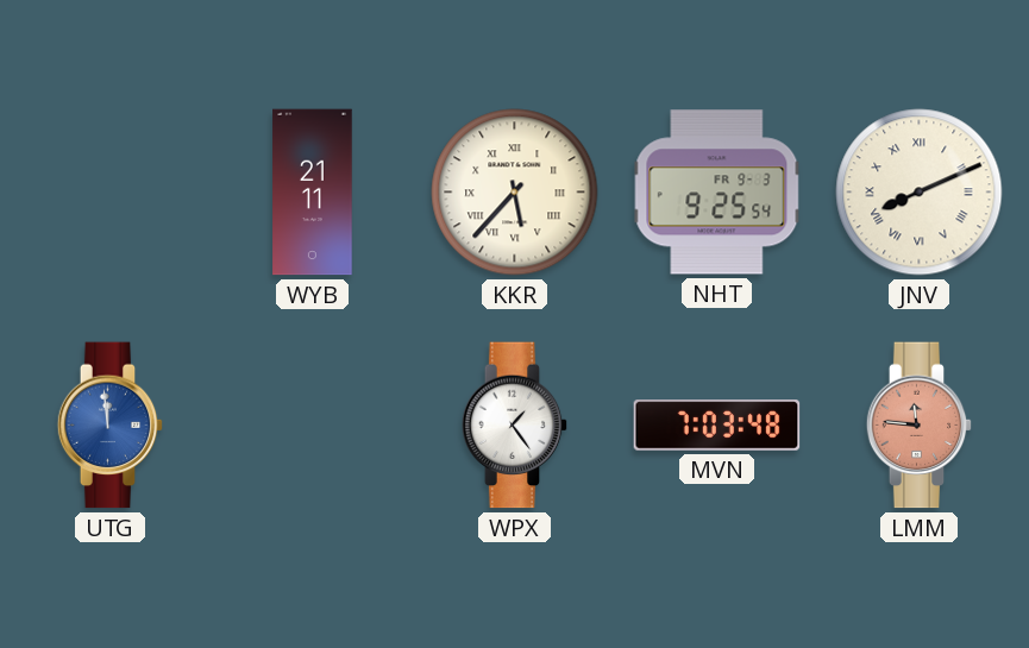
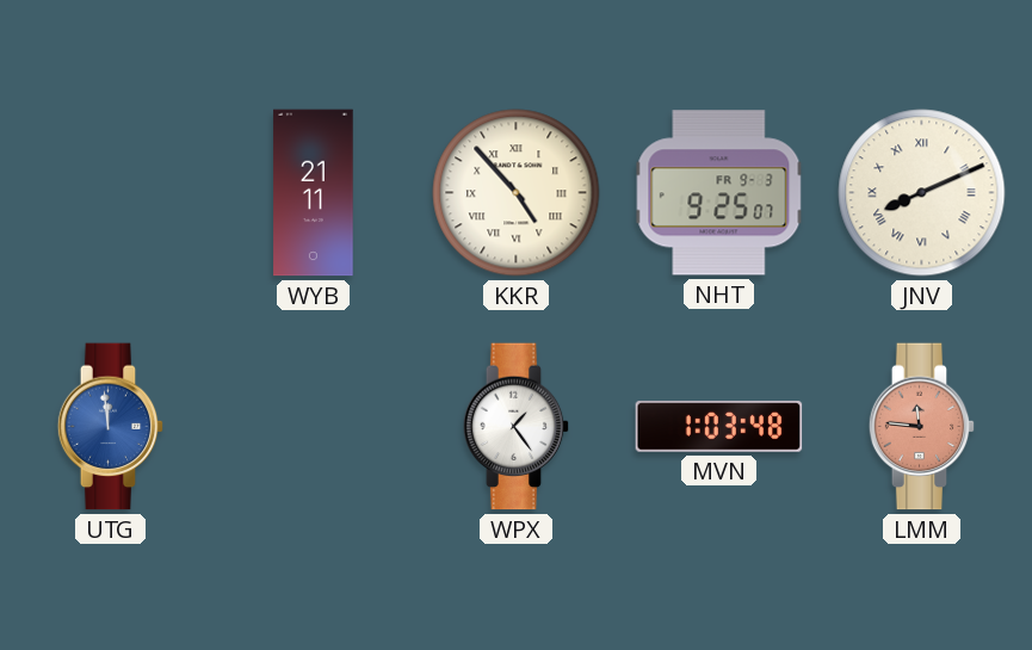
KKR: 5:37 -> 4:53 (517, 193)
NHT: 9:25:54 -> 9:25:07 (719, 193)
MVN: 7:03 -> 1:03 (719, 427)
